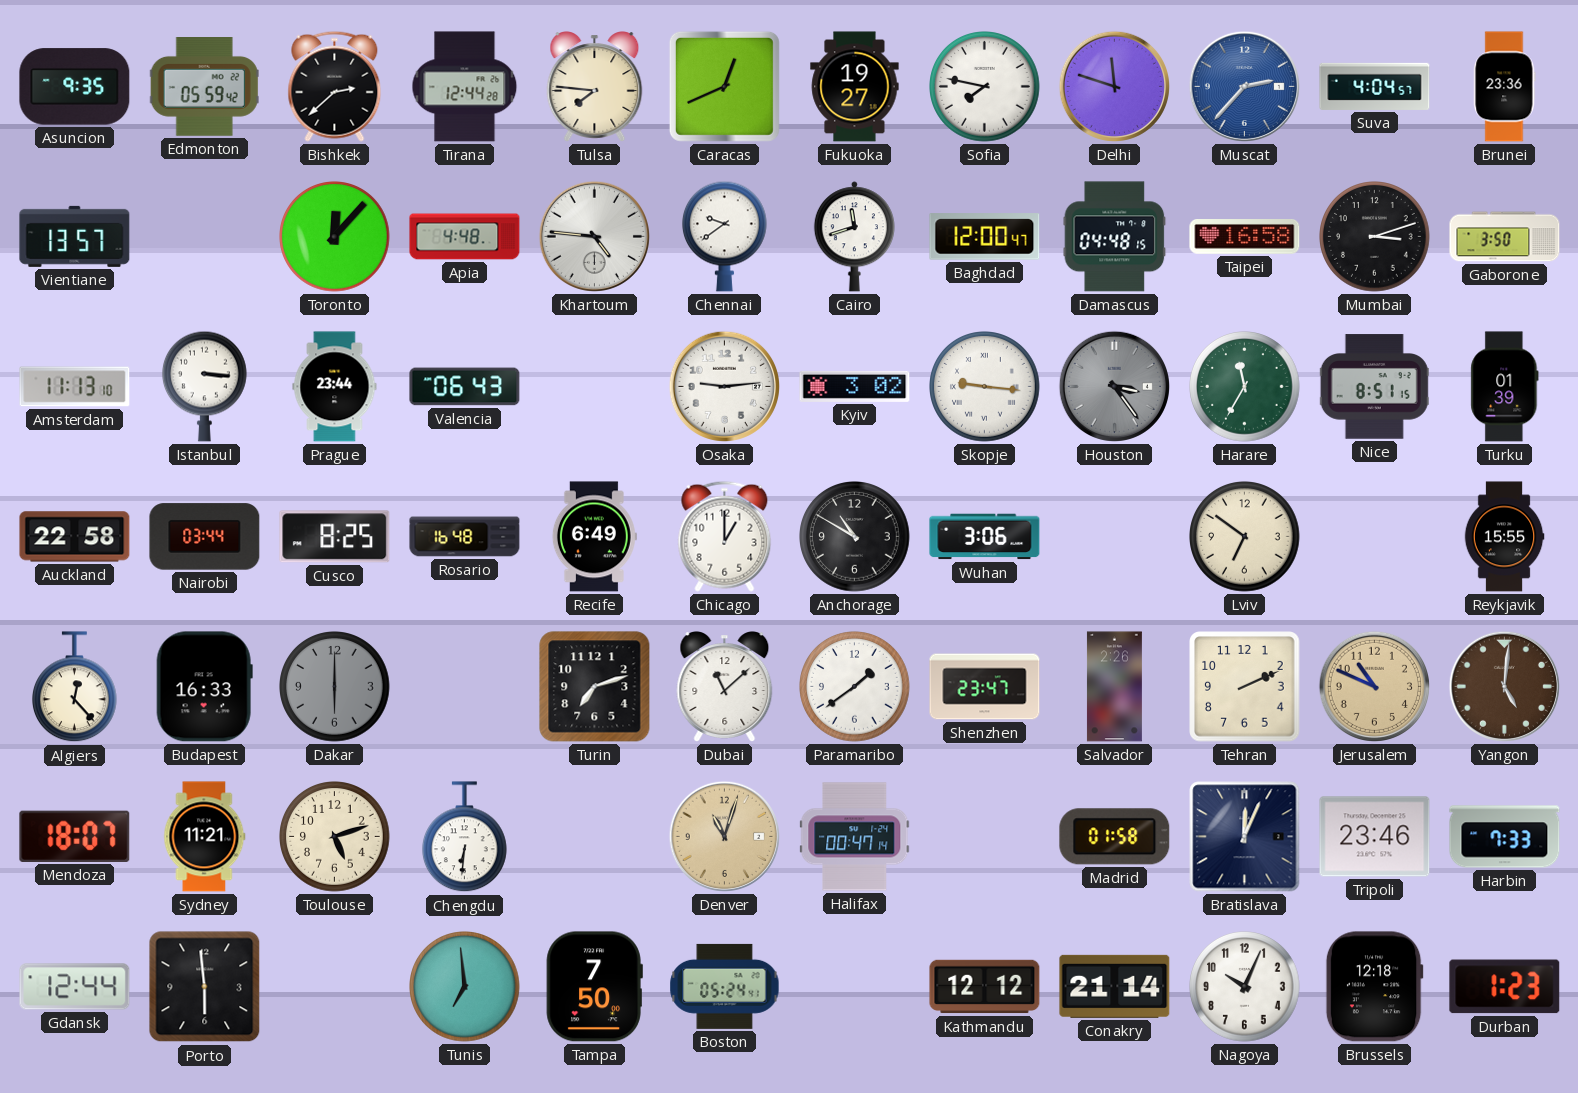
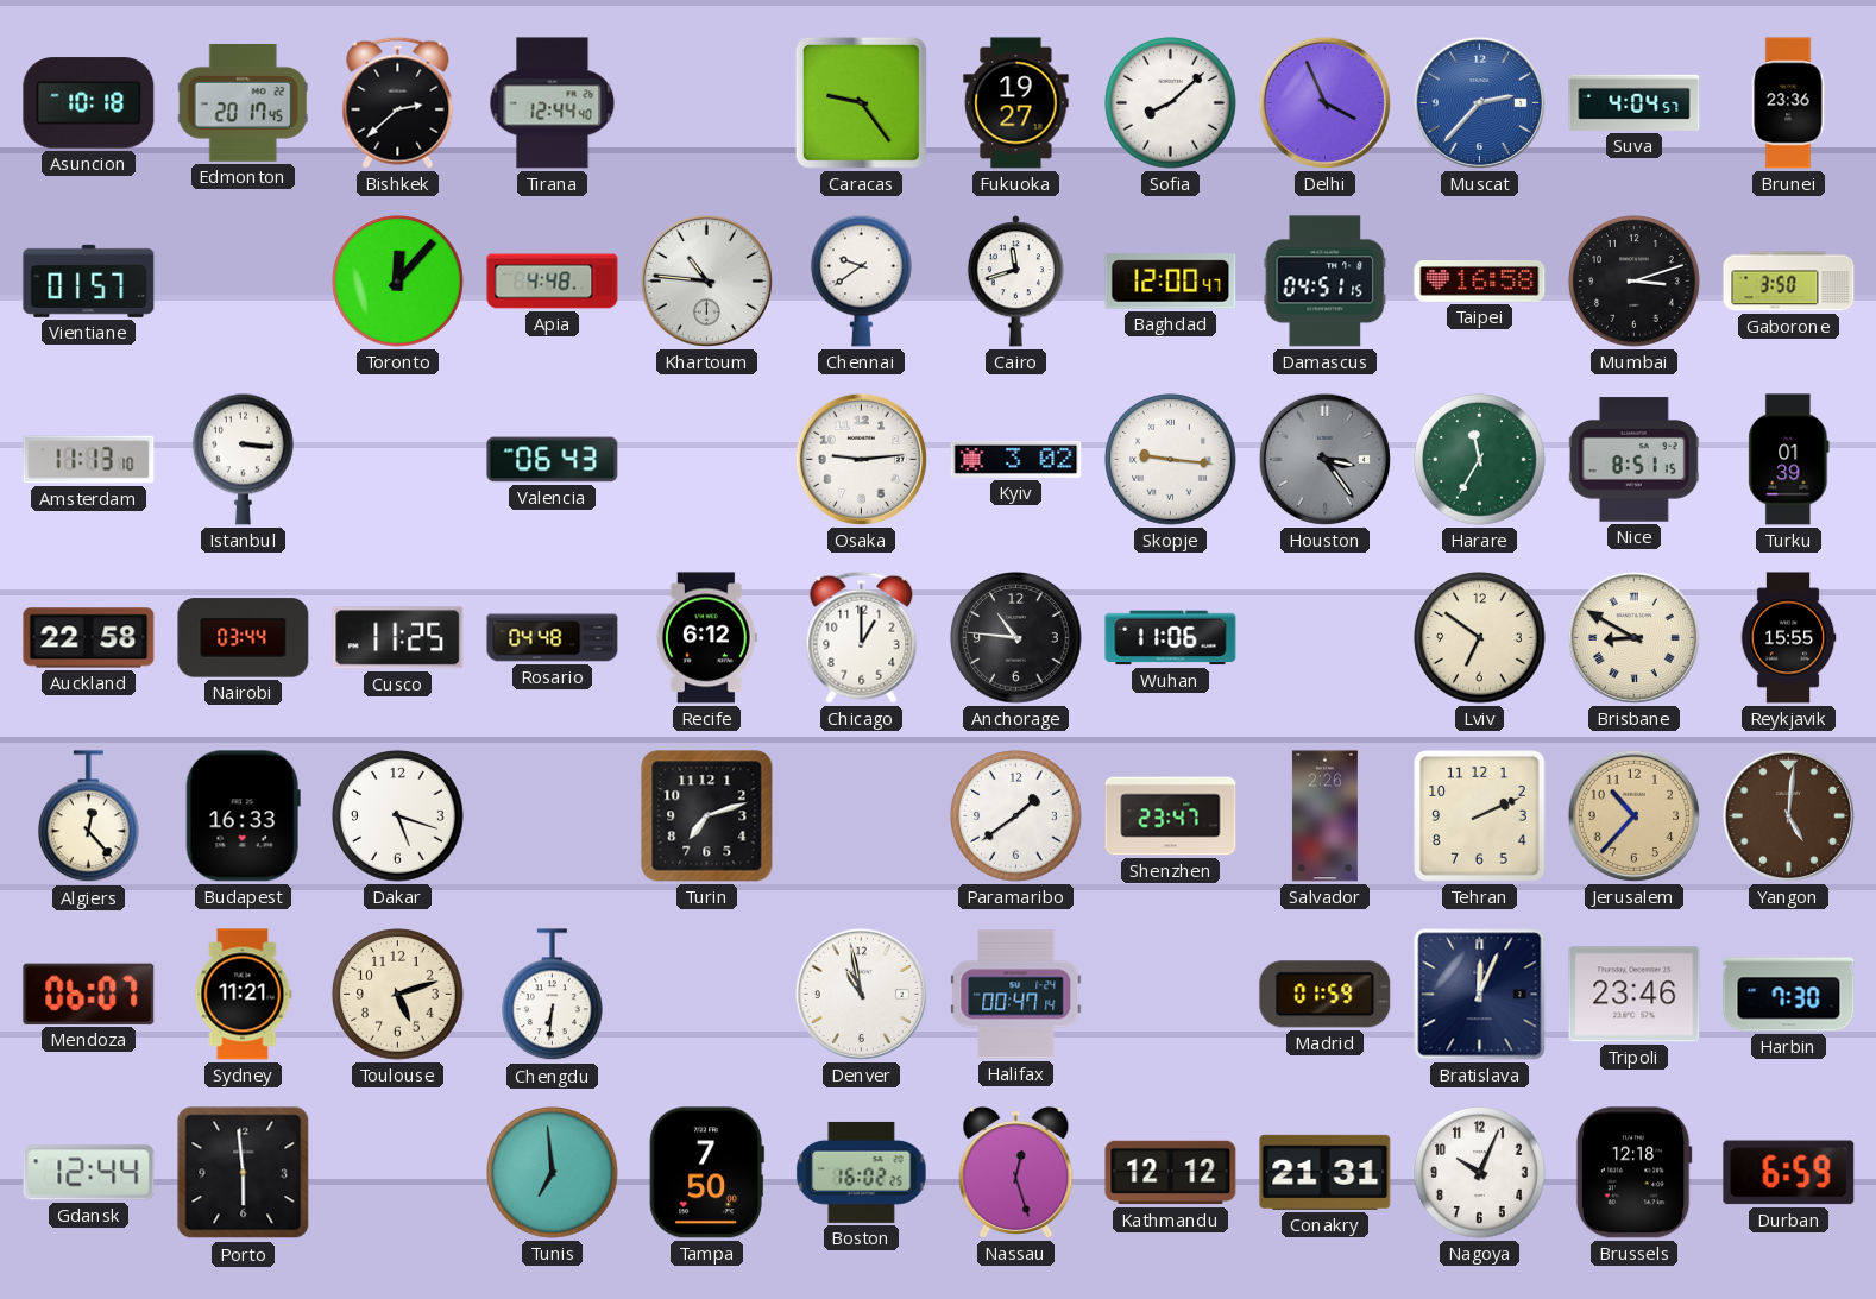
Asuncion: 9:35 -> 10:18 (89, 103)
Edmonton: 05:59 -> 20:17 (243, 103)
Tirana: 12:44:28 -> 12:44:40 (553, 103)
Tulsa: 7:46 -> none (595, 87)
Caracas: 12:41 -> 9:24 (861, 102)
Sofia: 7:47 -> 8:08 (1171, 103)
Delhi: 11:48 -> 3:56 (1324, 102)
Vientiane: 13:57 -> 01:57 (89, 280)
Khartoum: 4:46 -> 10:46 (706, 280)
Damascus: 04:48 -> 04:51 (1326, 282)
Prague: 23:44 -> none (335, 387)
Cusco: 8:25 -> 11:25 (398, 638)
Rosario: 16:48 -> 04:48 (553, 638)
Recife: 6:49 -> 6:12 (706, 638)
Anchorage: 10:50 -> 10:46 (1016, 638)
Wuhan: 3:06 -> 11:06 (1171, 638)
Brisbane: none -> 8:50 (1633, 637)
Dakar: 6:00 -> 5:18 (398, 816)
Dakar dial: grey -> white (398, 816)
Dubai: 11:08 -> none (725, 687)
Jerusalem: 10:49 -> 10:37 (1633, 815)
Mendoza: 18:07 -> 06:07 (89, 994)
Denver: 11:03 -> 10:58 (861, 994)
Denver dial: champagne -> white (861, 994)
Madrid: 01:58 -> 01:59 (1326, 995)
Harbin: 7:33 -> 7:30 (1789, 995)
Boston: 05:24 -> 16:02 (862, 1172)
Nassau: none -> 12:27 (1016, 1173)
Conakry: 21:14 -> 21:31 (1326, 1172)
Durban: 1:23 -> 6:59 (1789, 1173)
